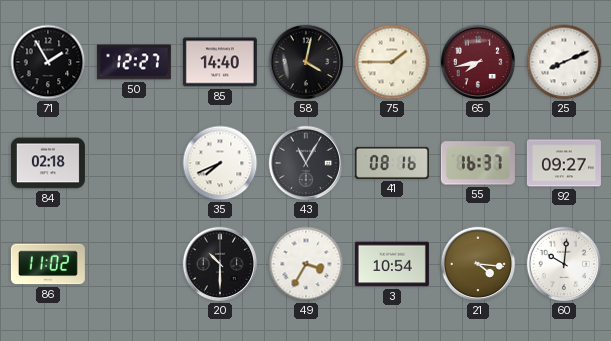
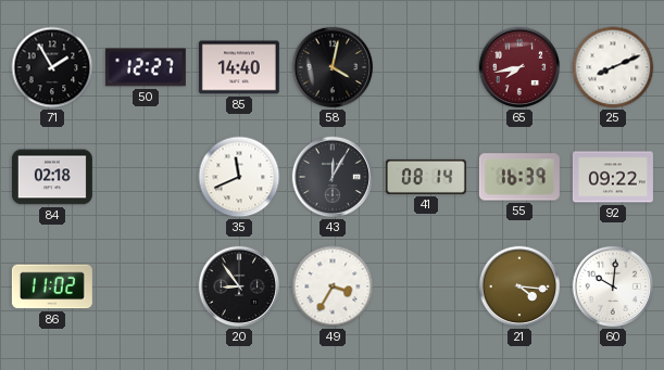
75: 1:45 -> none (392, 62)
35: 7:41 -> 11:41 (239, 177)
43: 11:05 -> 12:05 (333, 177)
41: 08:16 -> 08:14 (426, 177)
55: 16:37 -> 16:39 (519, 177)
92: 09:27 -> 09:22 (613, 177)
20: 10:30 -> 8:54 (239, 286)
3: 10:54 -> none (392, 264)
